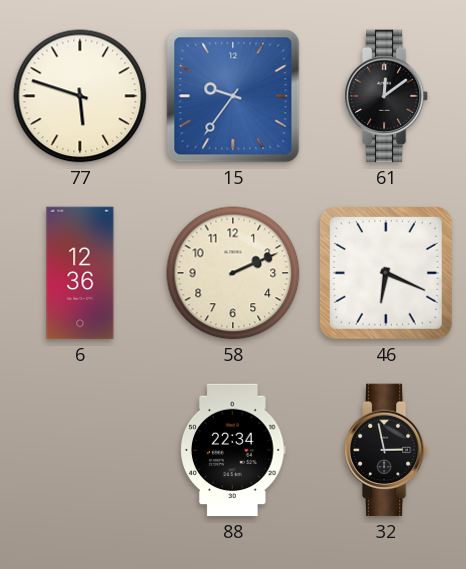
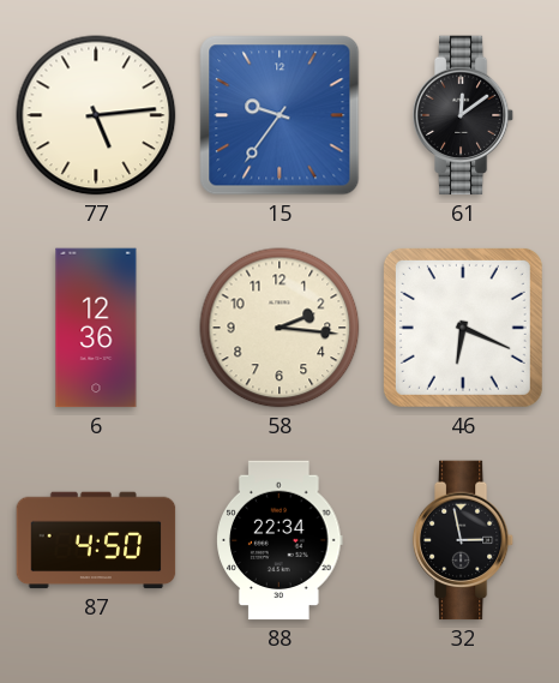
77: 5:48 -> 5:14 (96, 115)
58: 2:11 -> 2:16 (279, 328)
87: none -> 4:50 (96, 540)
